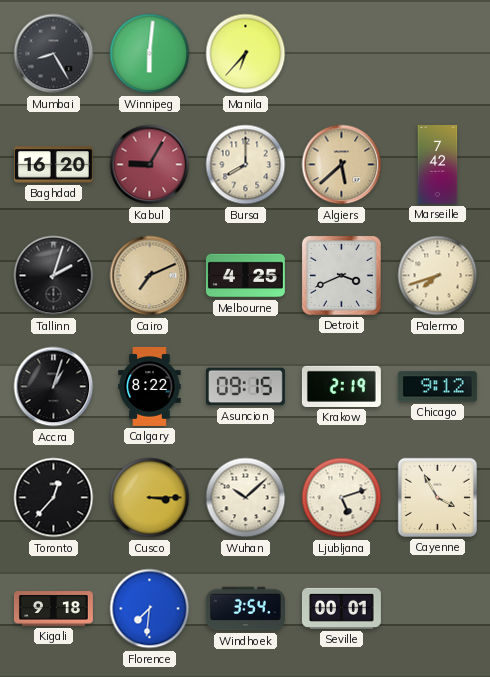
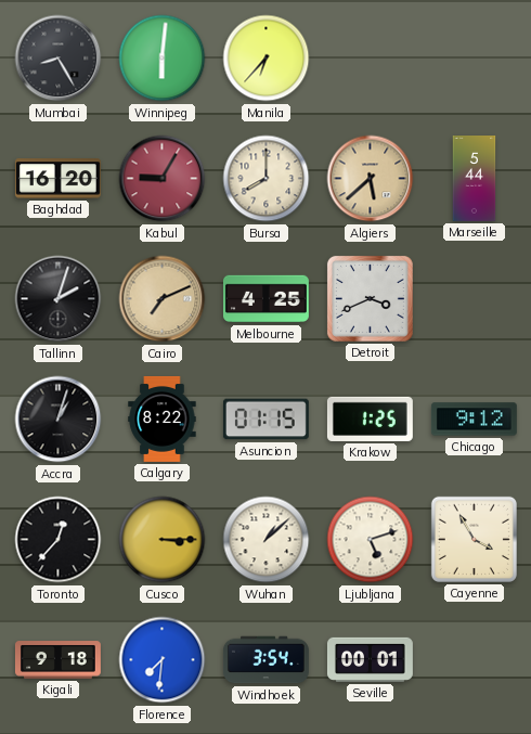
Marseille: 7:42 -> 5:44 (475, 179)
Palermo: 7:42 -> none (438, 276)
Asuncion: 09:15 -> 01:15 (265, 420)
Krakow: 2:19 -> 1:25 (370, 418)
Wuhan: 10:08 -> 1:08 (267, 540)
